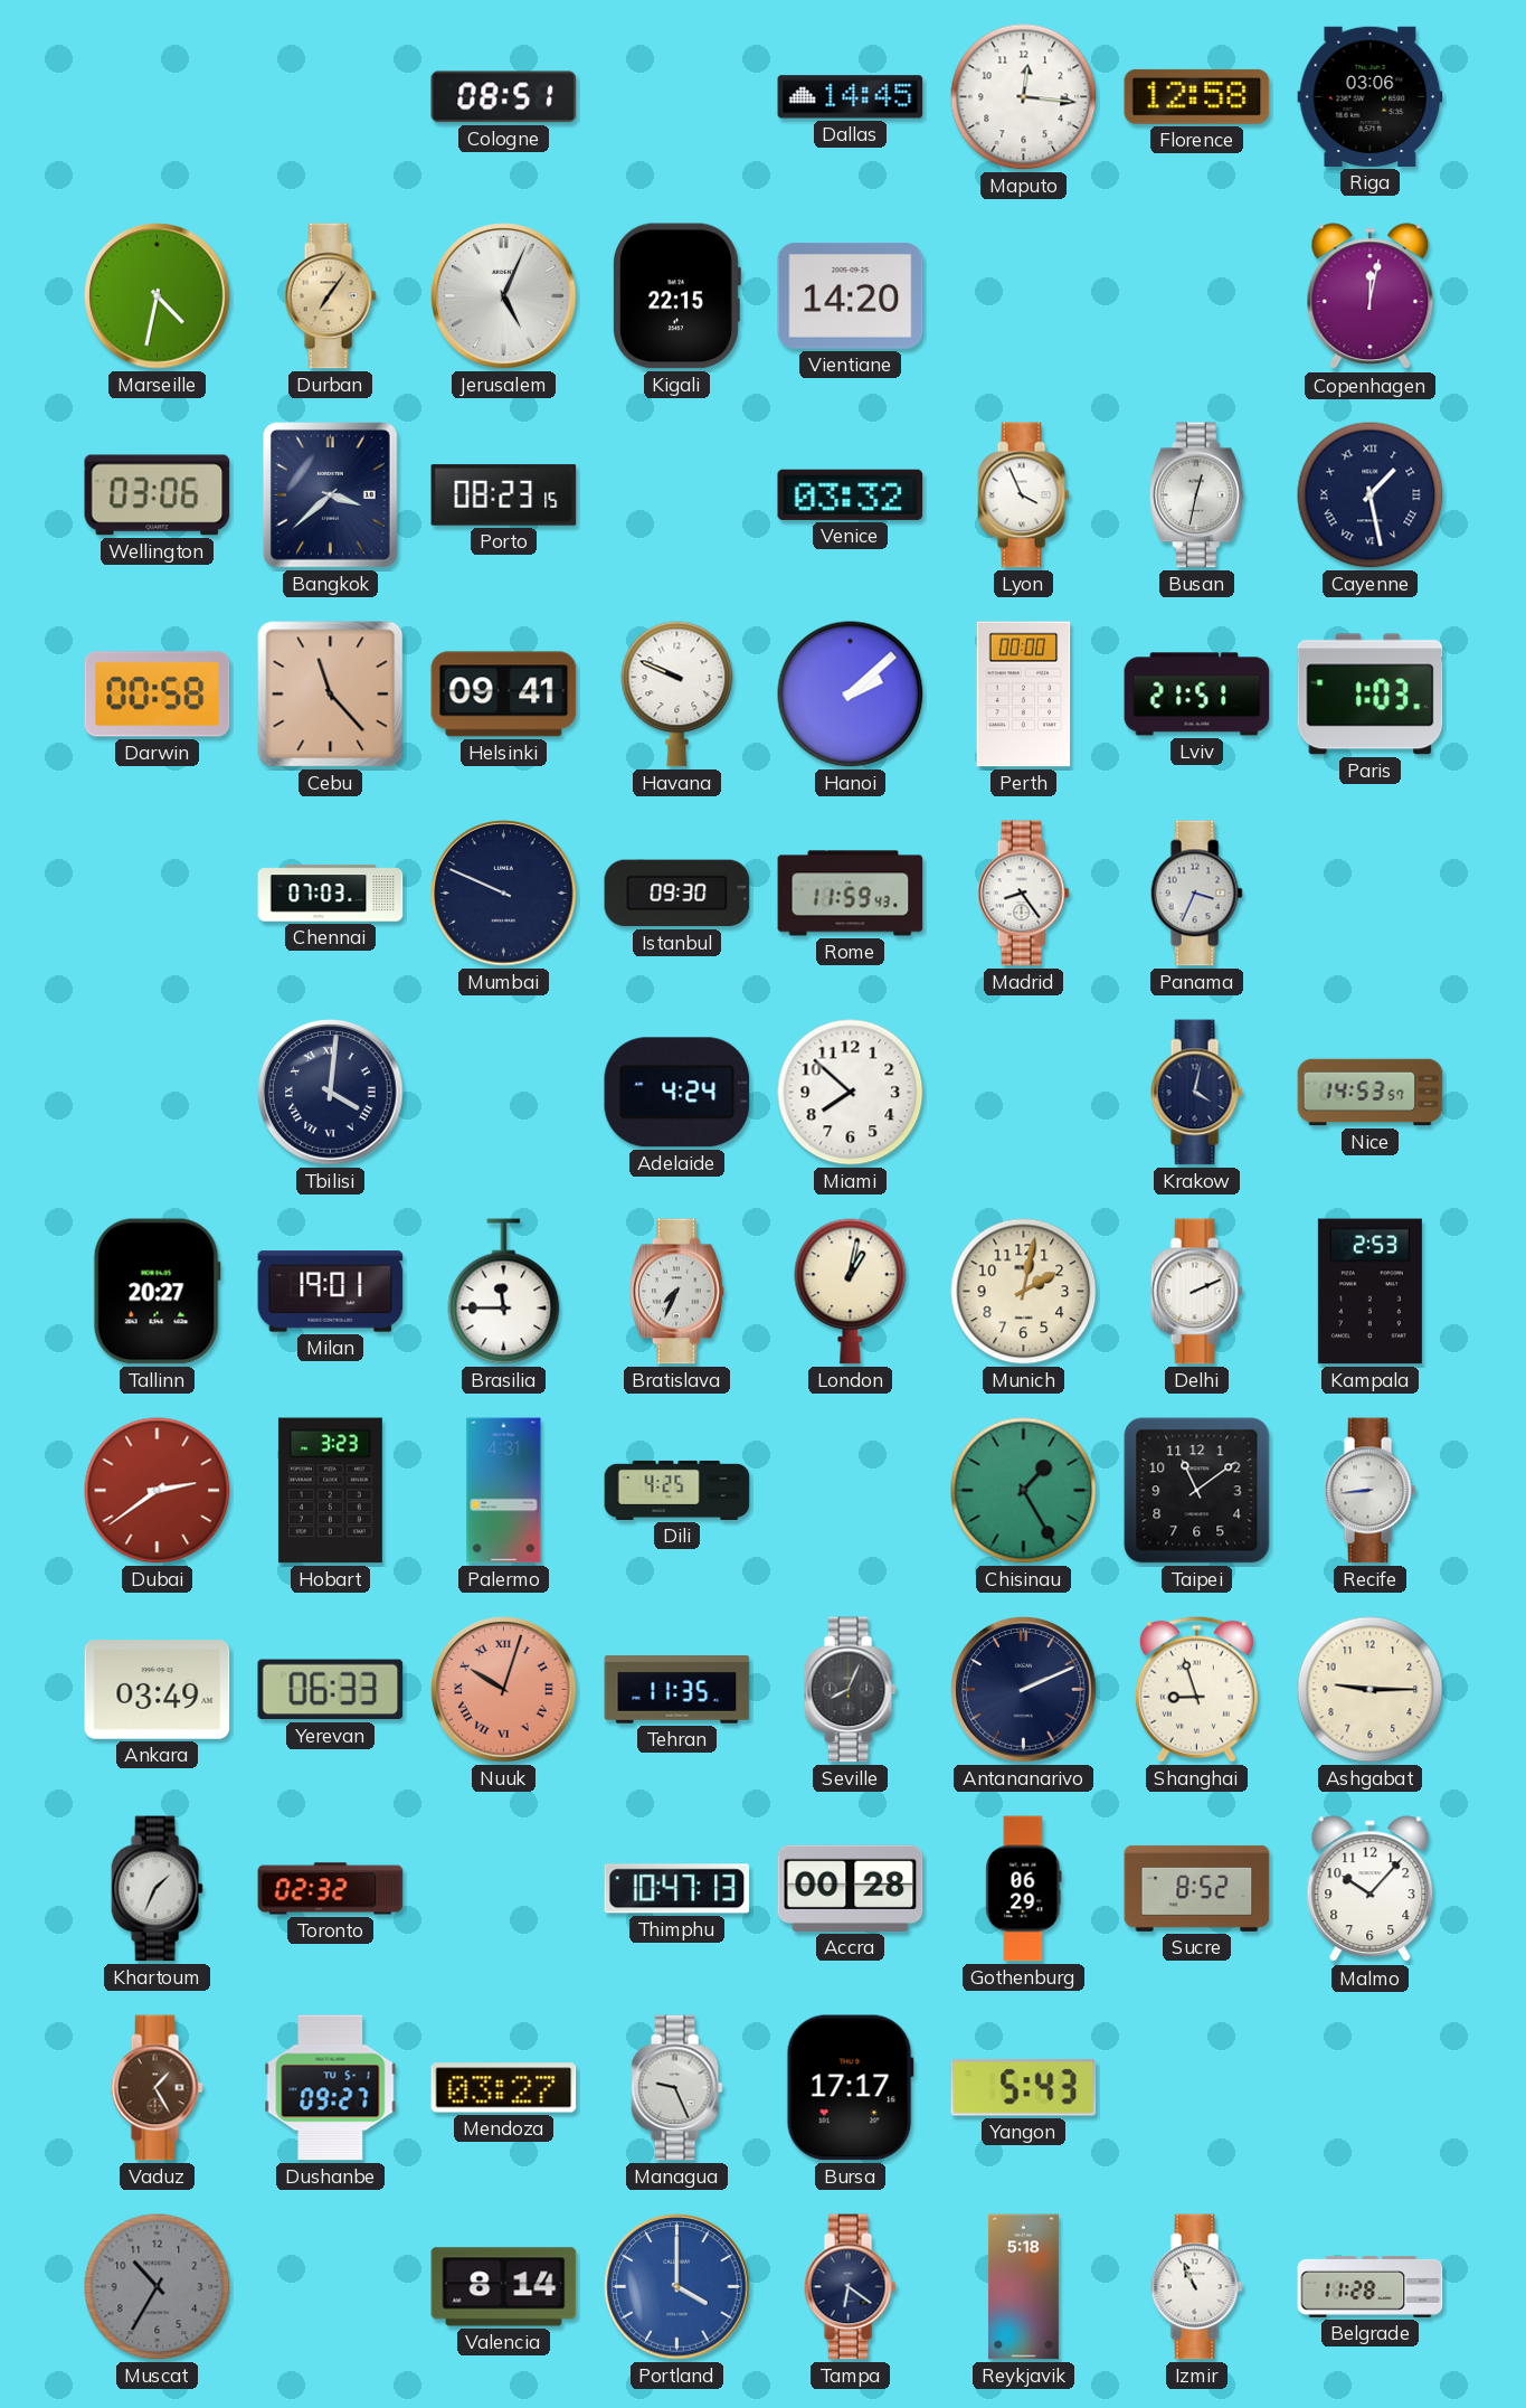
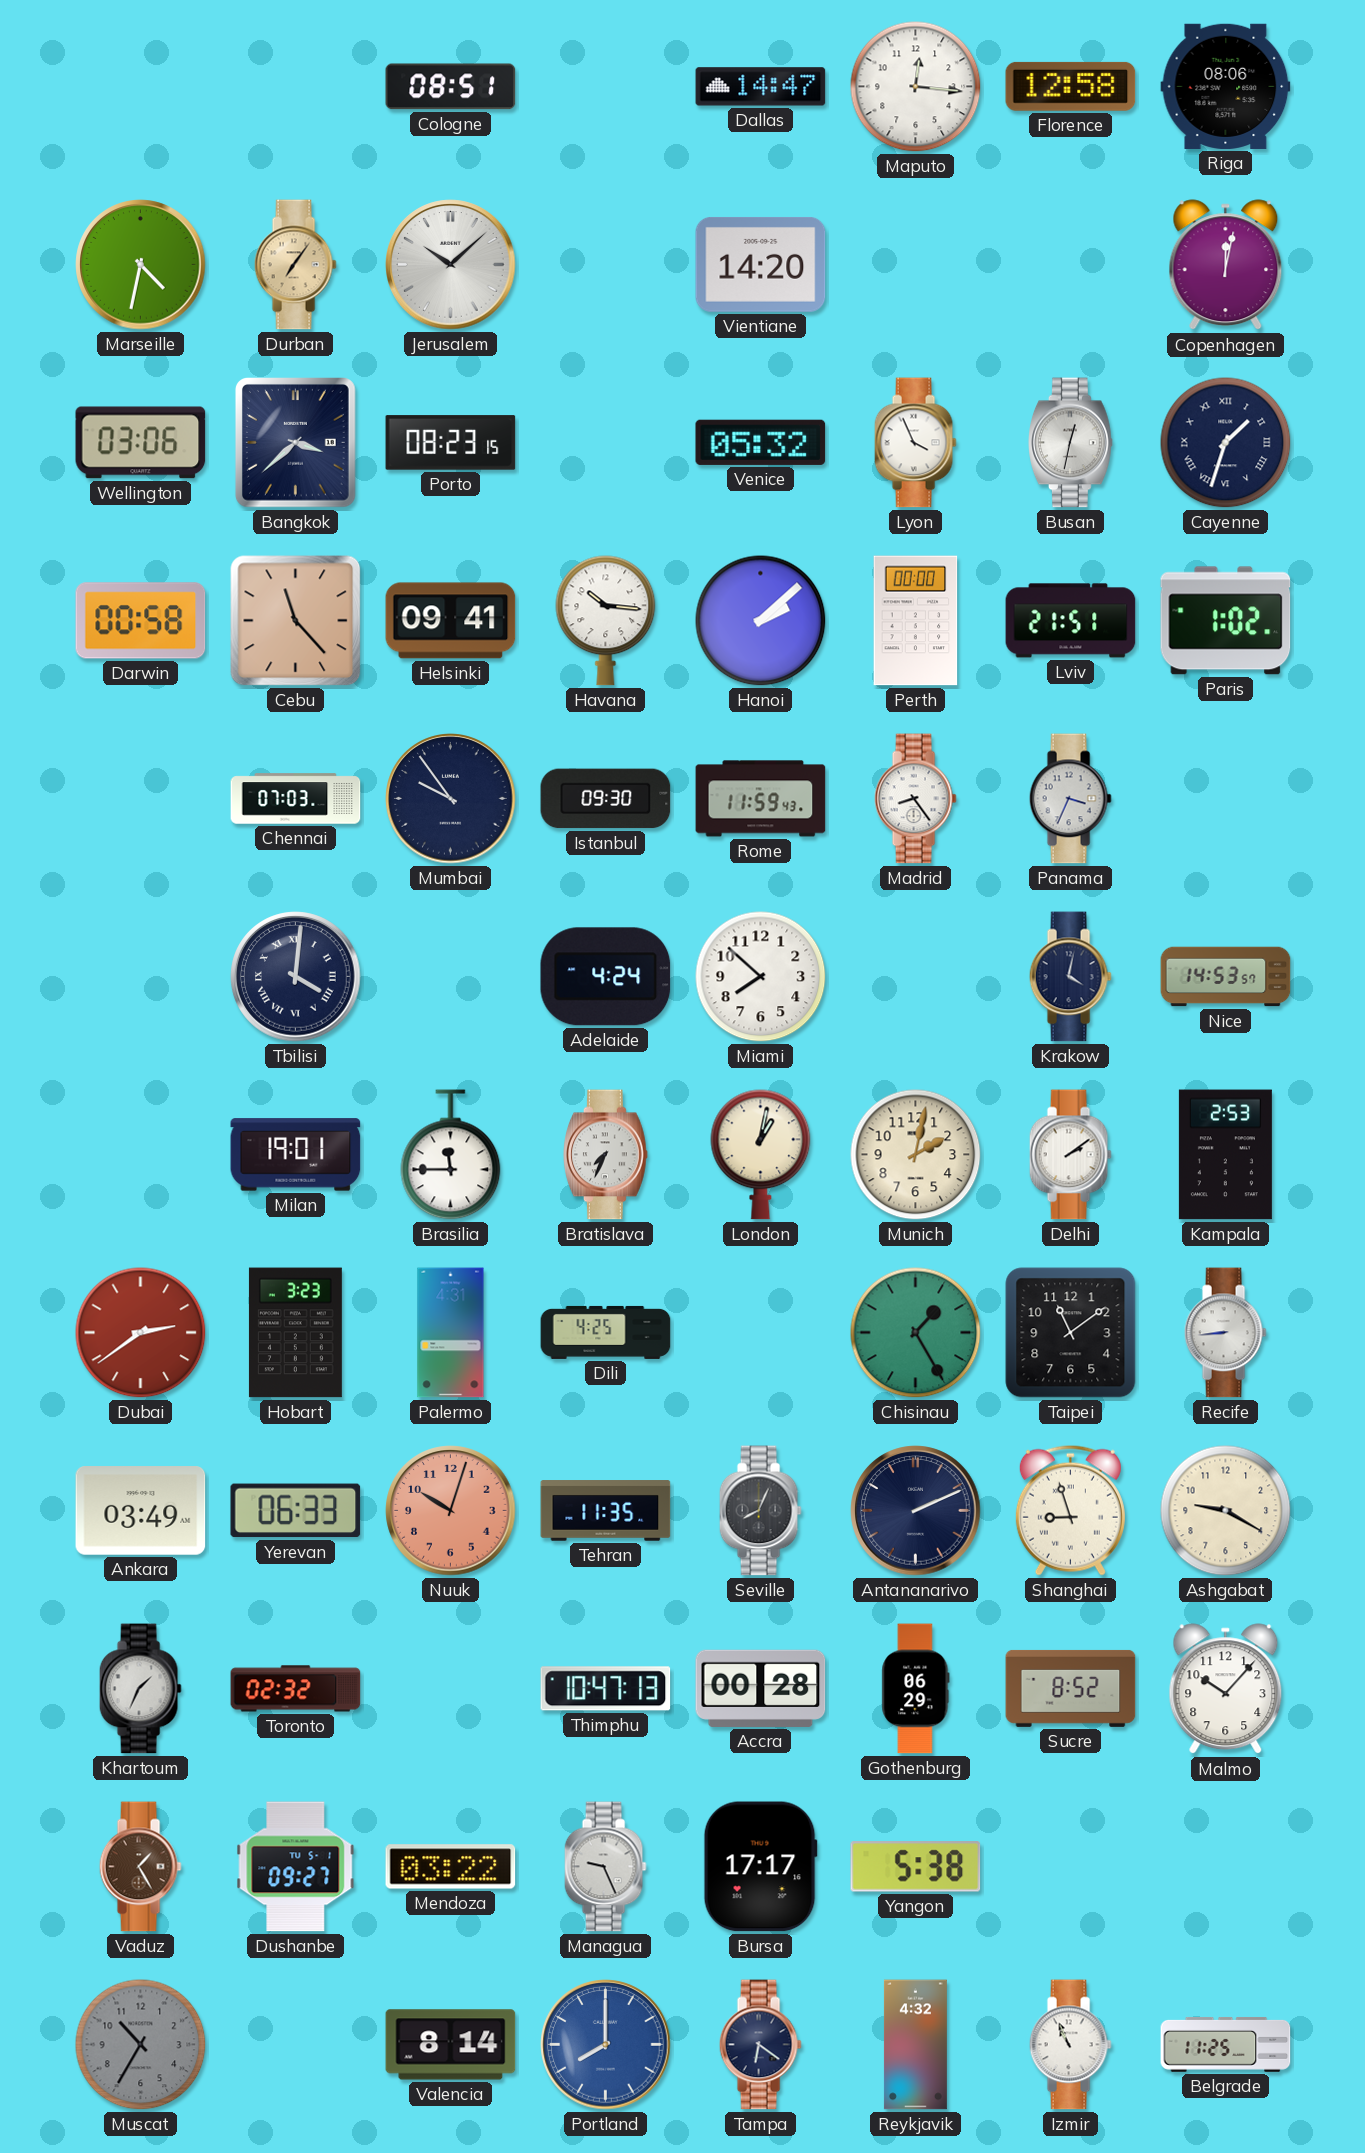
Dallas: 14:45 -> 14:47 (761, 87)
Riga: 03:06 -> 08:06 (1226, 86)
Jerusalem: 5:04 -> 10:08 (451, 265)
Kigali: 22:15 -> none (676, 296)
Venice: 03:32 -> 05:32 (761, 442)
Cayenne: 1:28 -> 1:33 (1226, 443)
Havana: 9:49 -> 10:16 (606, 621)
Paris: 1:03 -> 1:02 (1226, 621)
Mumbai: 9:49 -> 9:54 (451, 799)
Tallinn: 20:27 -> none (157, 1292)
Delhi: 2:11 -> 2:09 (1070, 1155)
Nuuk numerals: Roman -> Arabic (451, 1511)
Ashgabat: 9:15 -> 9:20 (1226, 1511)
Mendoza: 03:27 -> 03:22 (451, 1867)
Yangon: 5:43 -> 5:38 (916, 1867)
Portland: 4:00 -> 8:00 (606, 2045)
Reykjavik: 5:18 -> 4:32 (915, 2045)
Belgrade: 11:28 -> 11:25 (1226, 2044)
